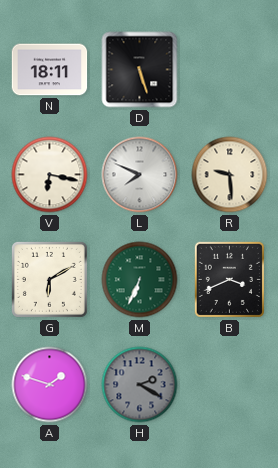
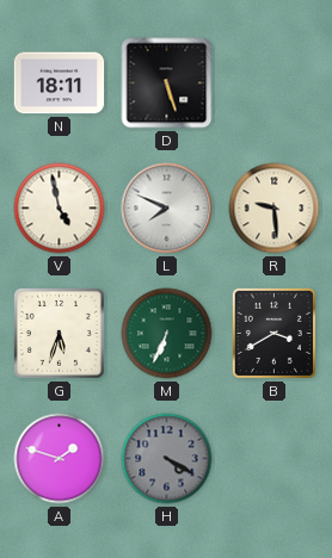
V: 6:17 -> 4:58 (60, 209)
G: 6:10 -> 5:33 (59, 333)
B: 3:41 -> 3:40 (273, 333)
H: 2:20 -> 4:20 (167, 459)
